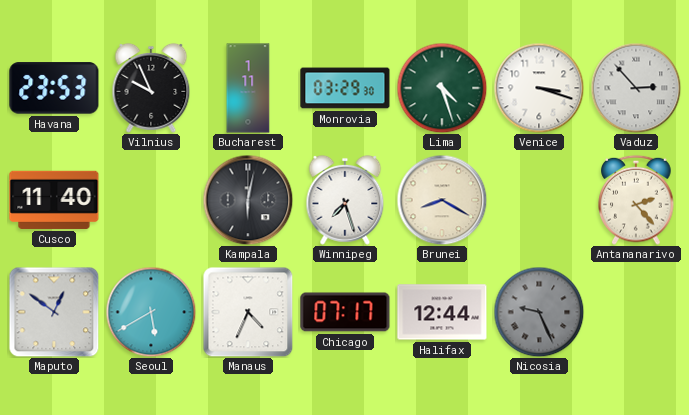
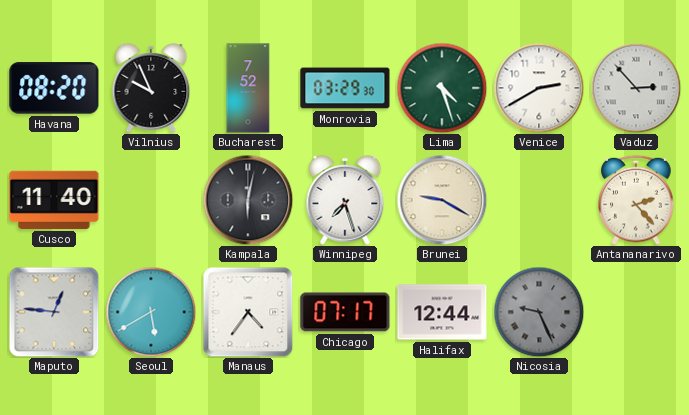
Havana: 23:53 -> 08:20 (54, 88)
Bucharest: 1:11 -> 7:52 (248, 88)
Venice: 3:18 -> 2:40 (539, 88)
Brunei: 8:20 -> 9:20 (442, 200)
Maputo: 12:51 -> 12:46 (54, 312)
Manaus: 4:34 -> 4:36 (248, 312)
